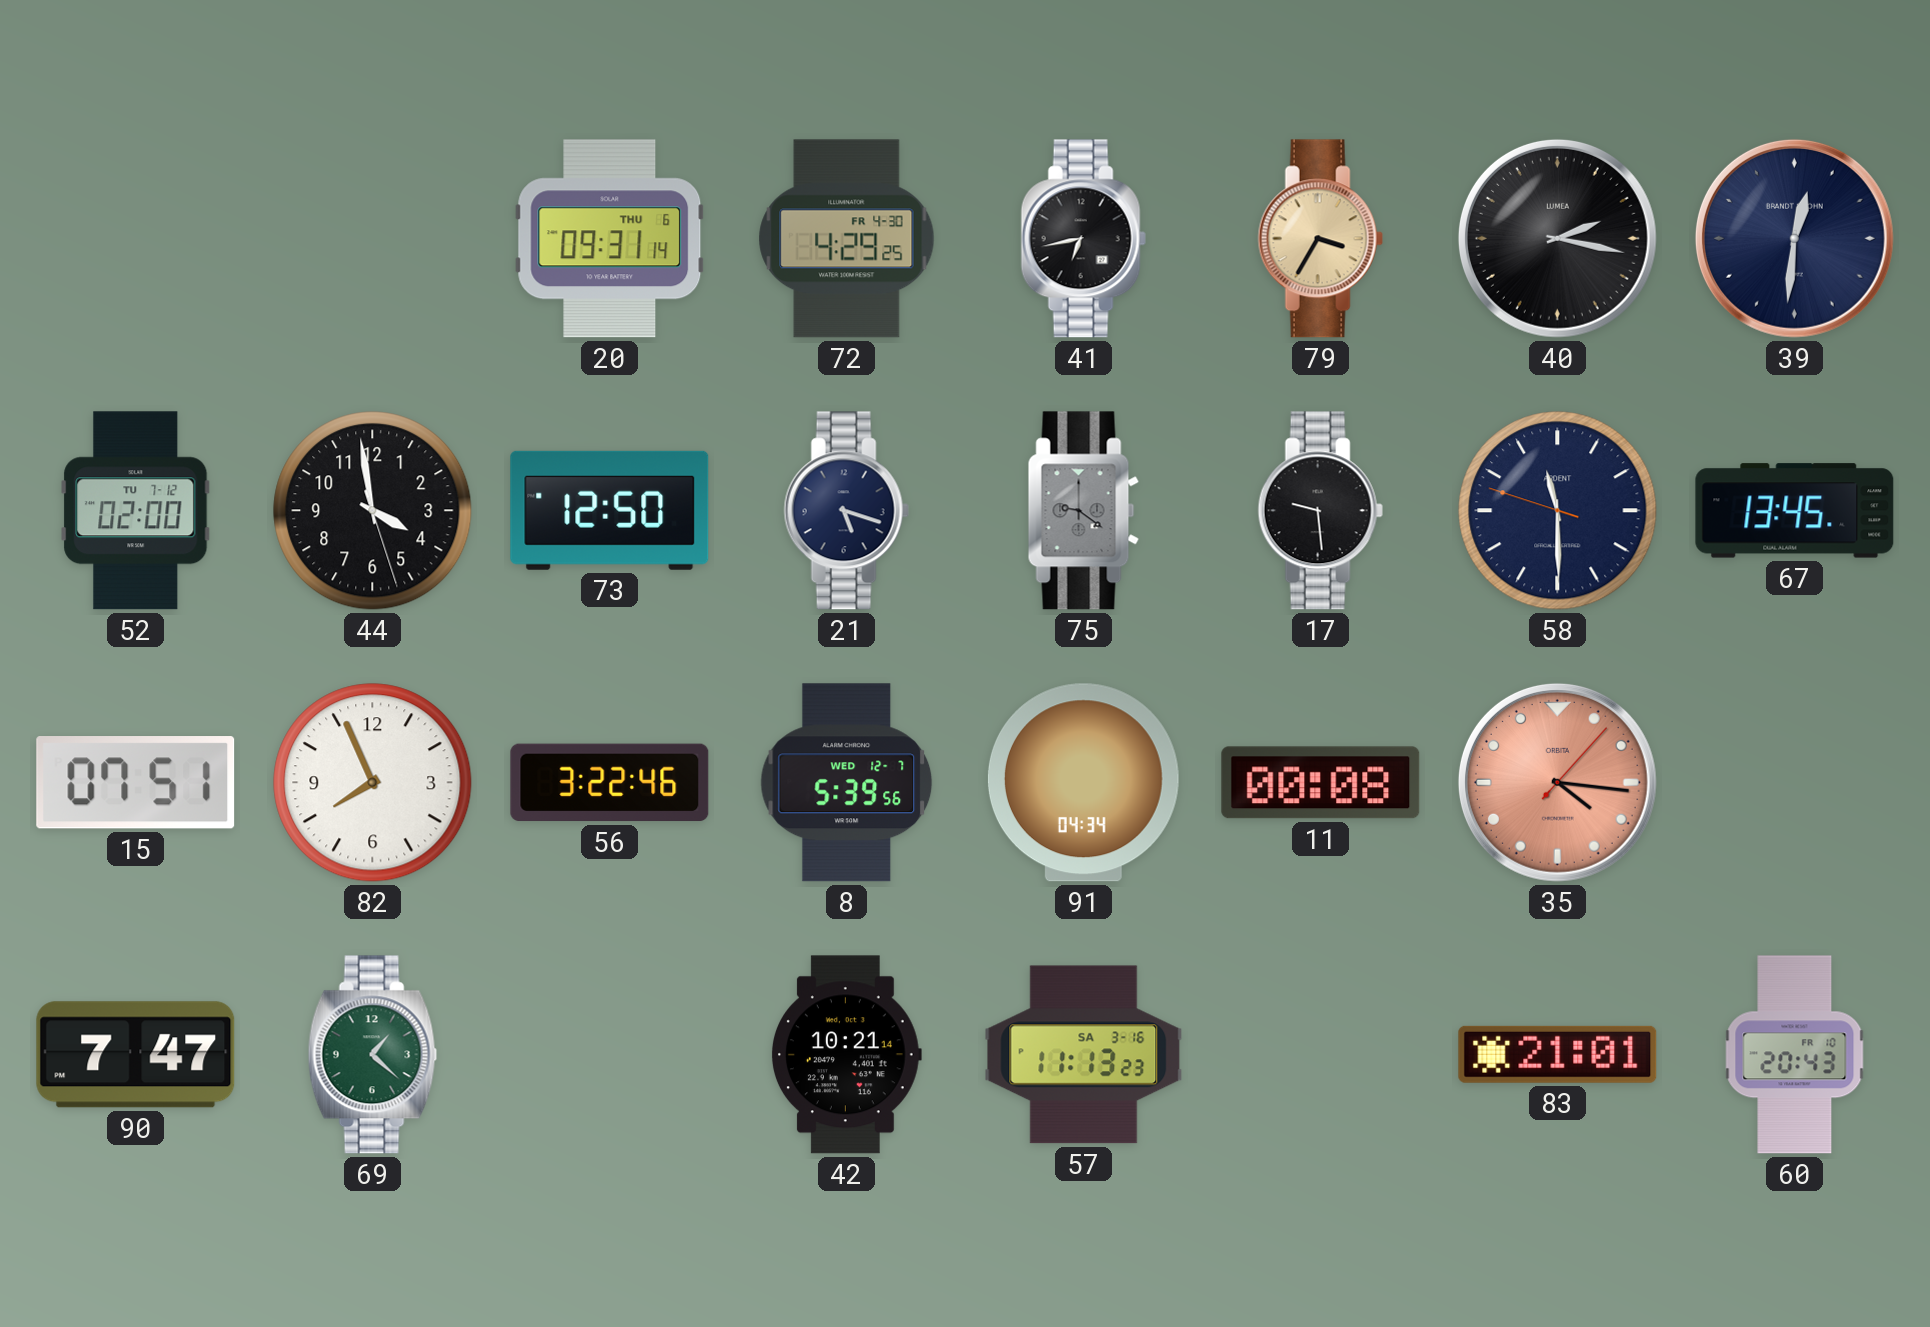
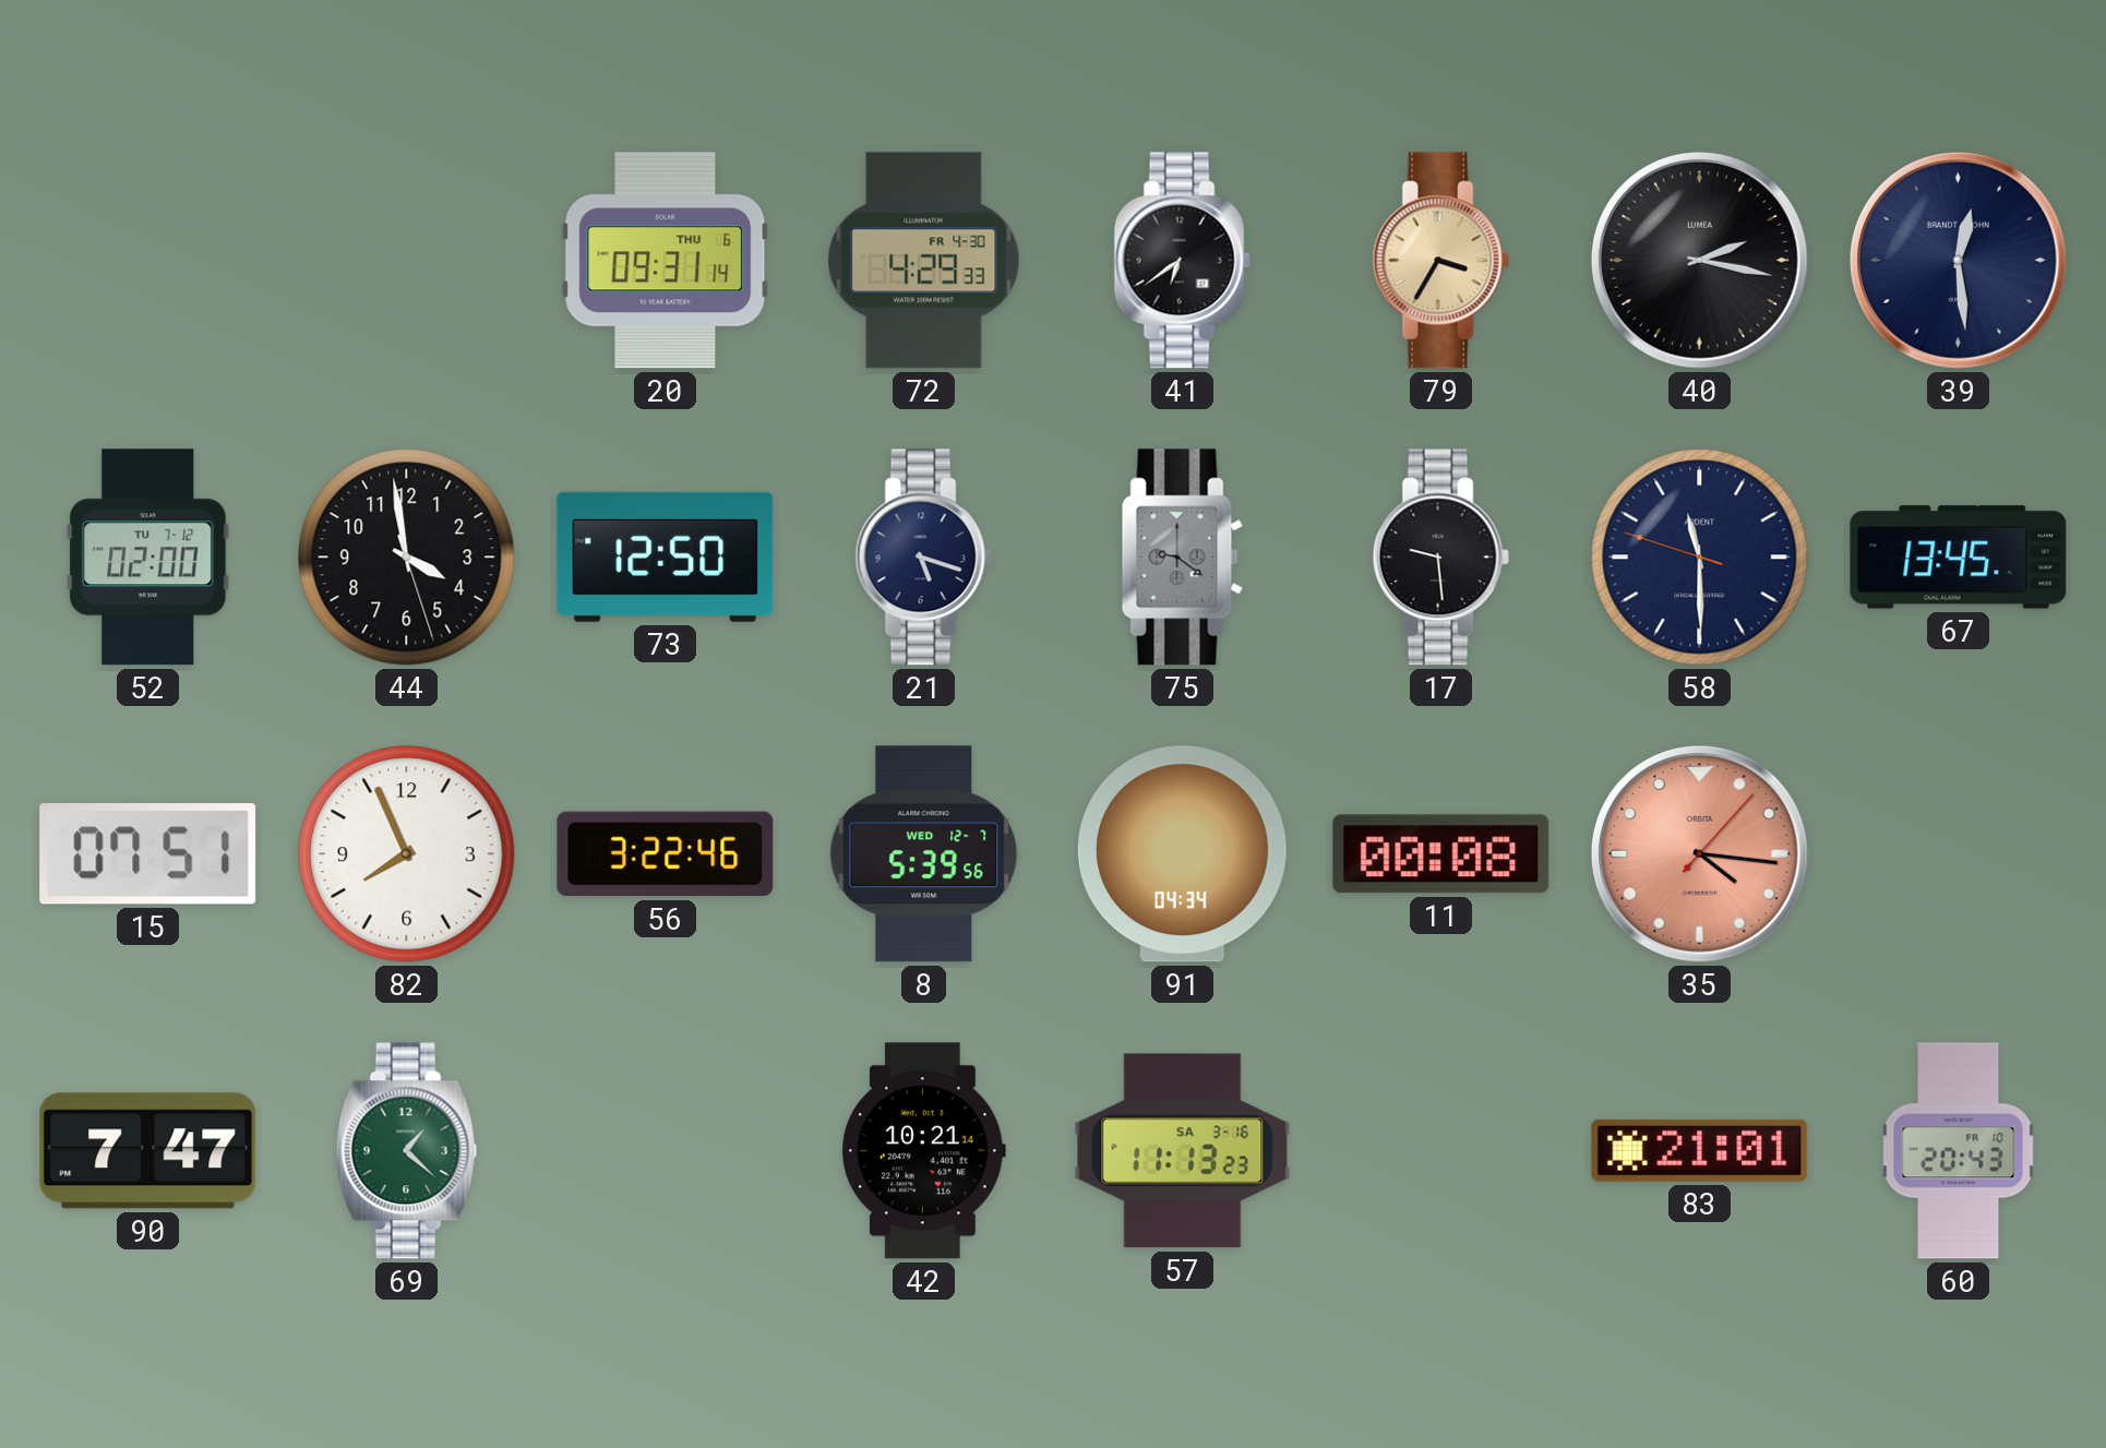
72: 4:29:25 -> 4:29:33 (924, 261)
41: 6:43 -> 6:39 (1182, 261)
39: 12:31 -> 12:29 (1958, 260)
